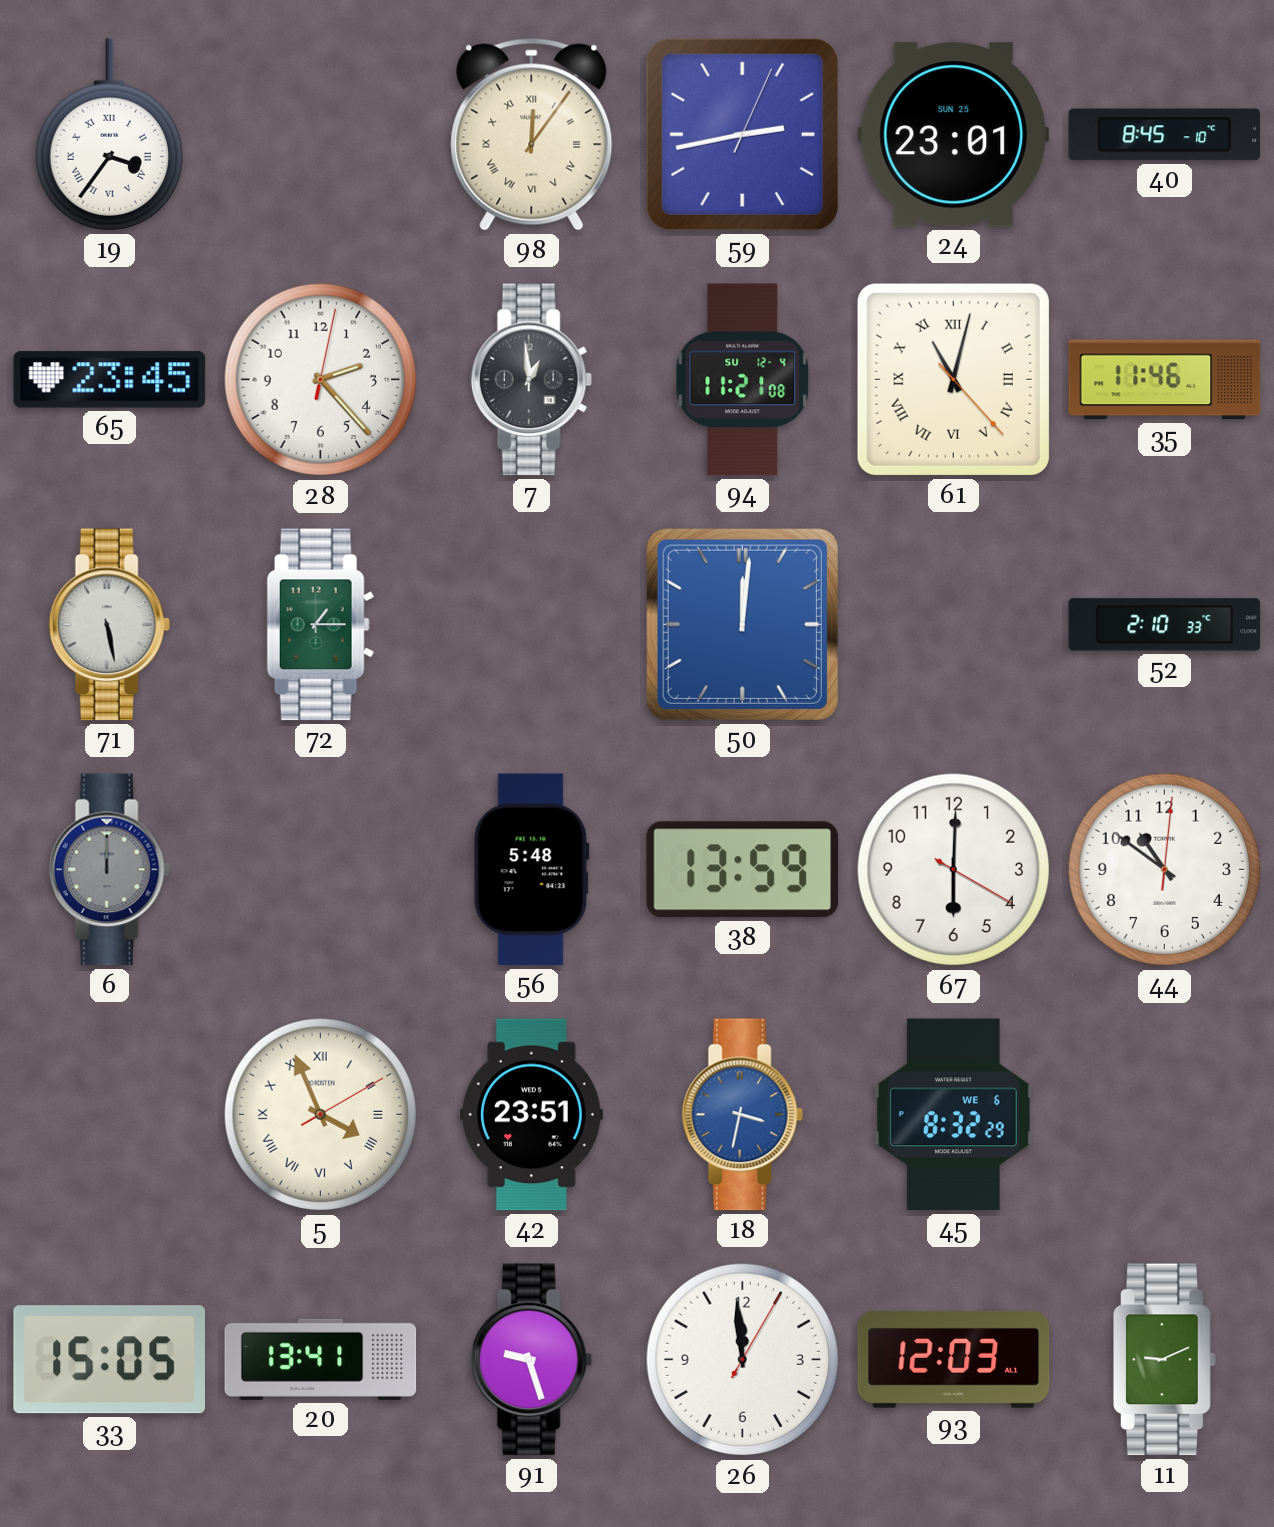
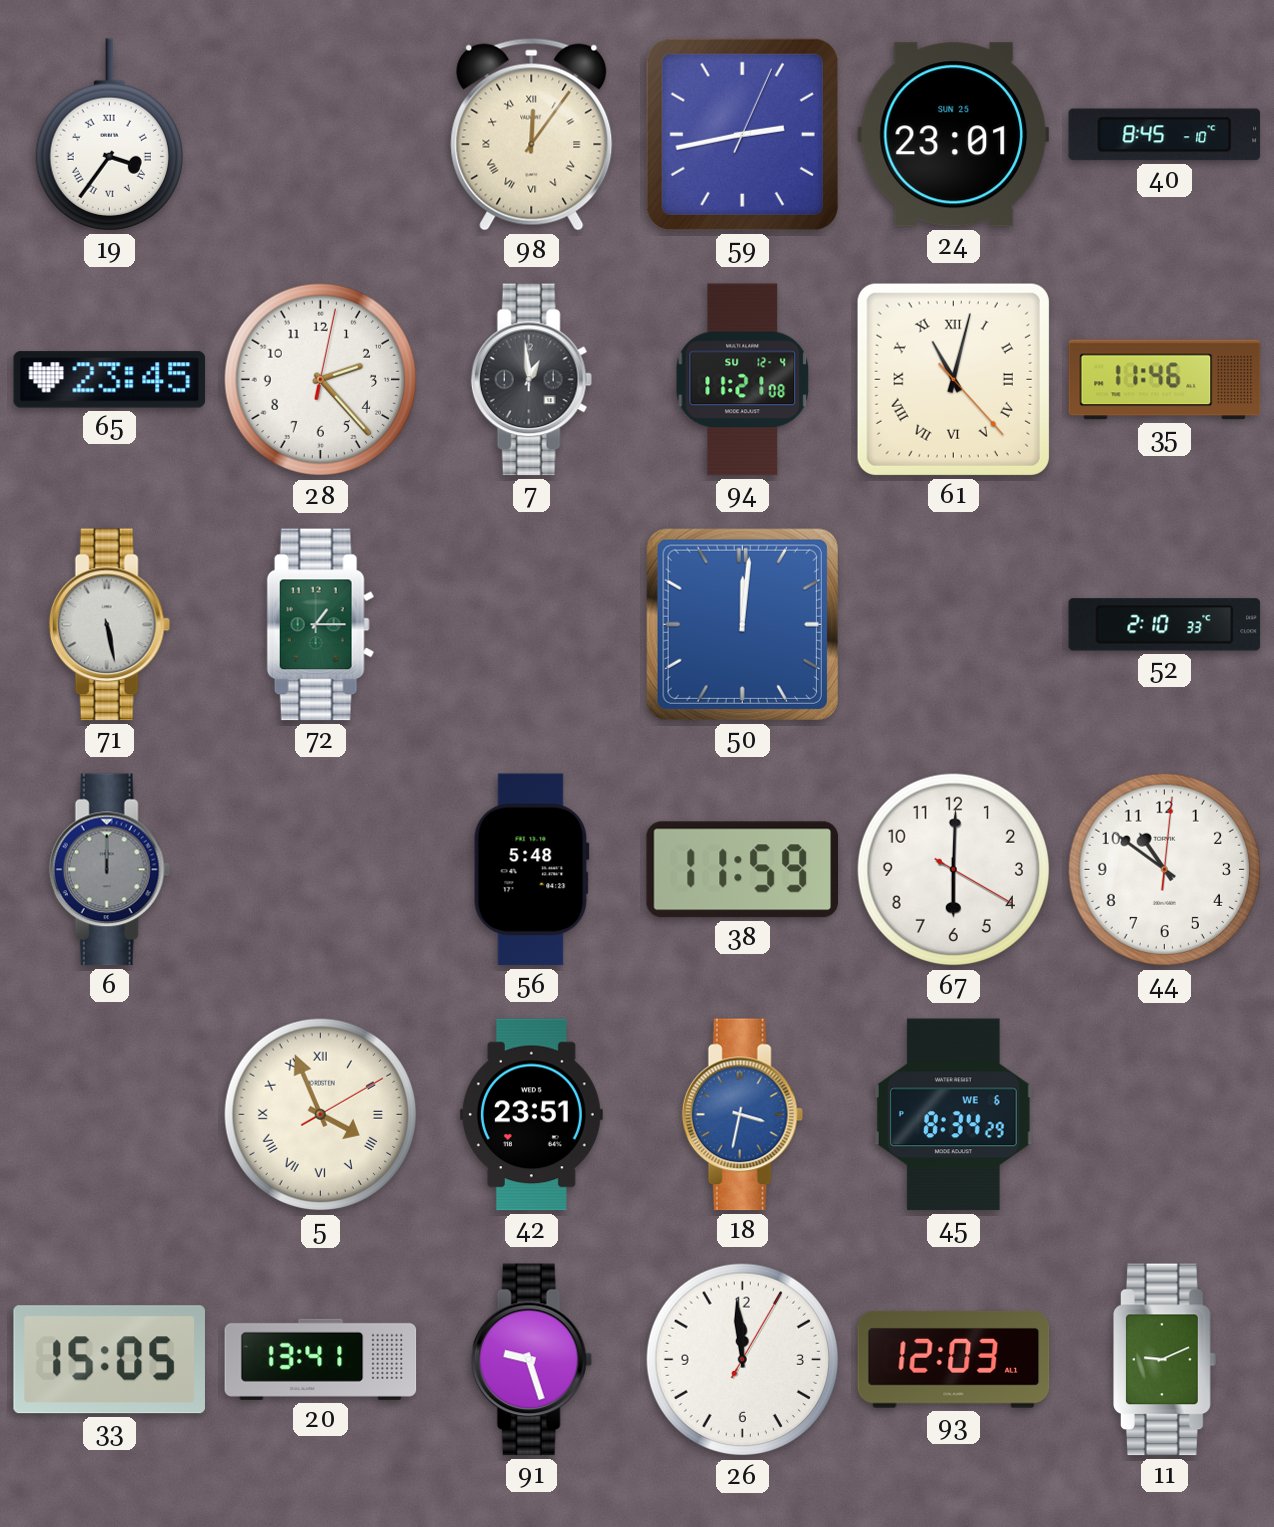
38: 13:59 -> 11:59 (742, 870)
45: 8:32 -> 8:34 (953, 1115)
